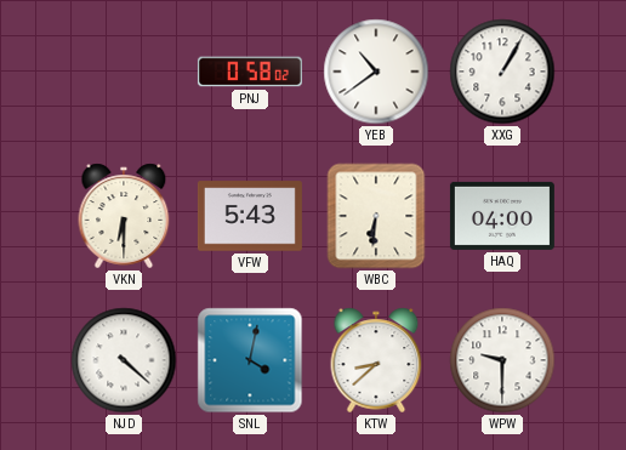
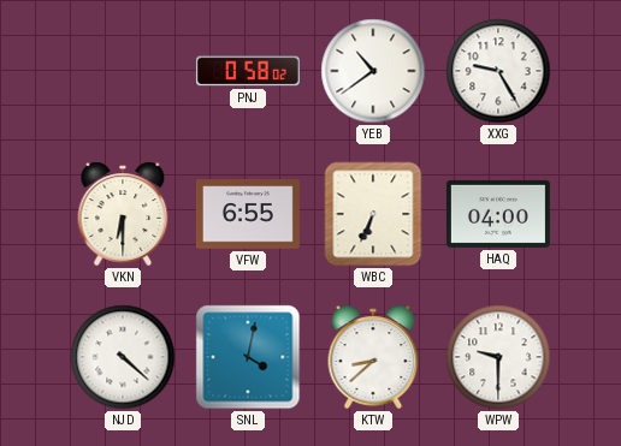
XXG: 1:05 -> 9:25 (498, 71)
VFW: 5:43 -> 6:55 (248, 214)
WBC: 6:31 -> 6:34 (373, 214)
